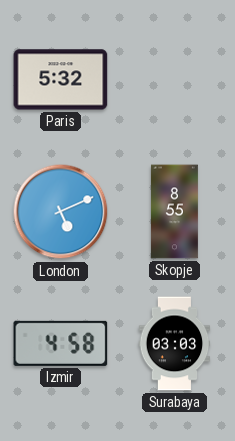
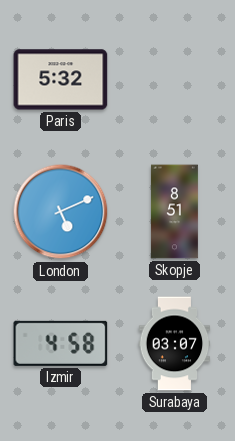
Skopje: 8:55 -> 8:51 (175, 212)
Surabaya: 03:03 -> 03:07 (175, 344)
